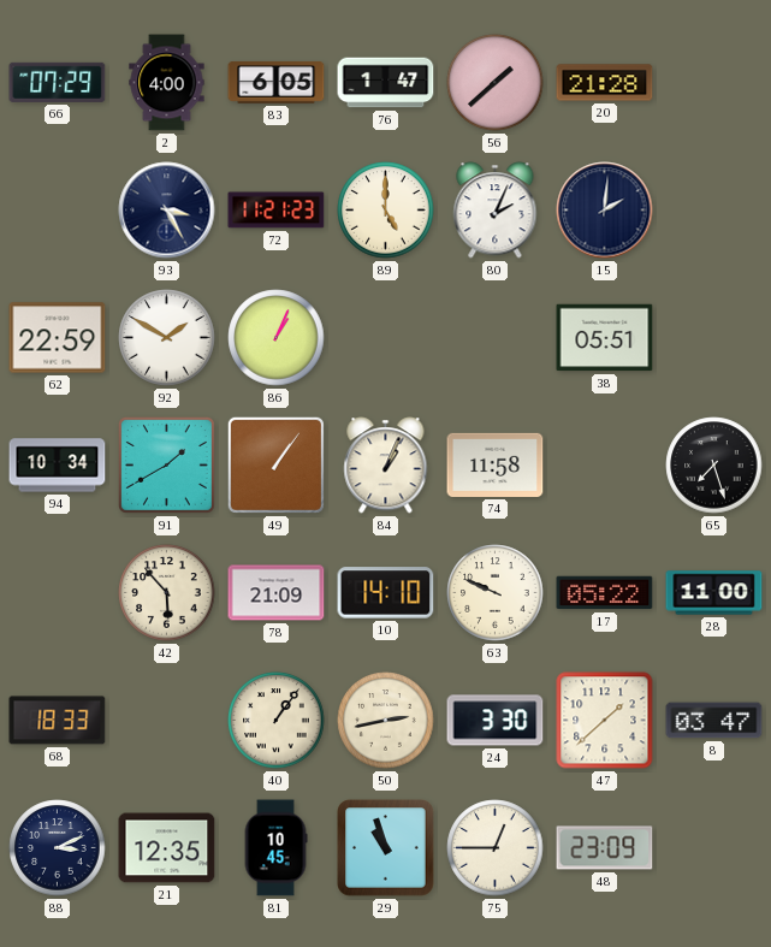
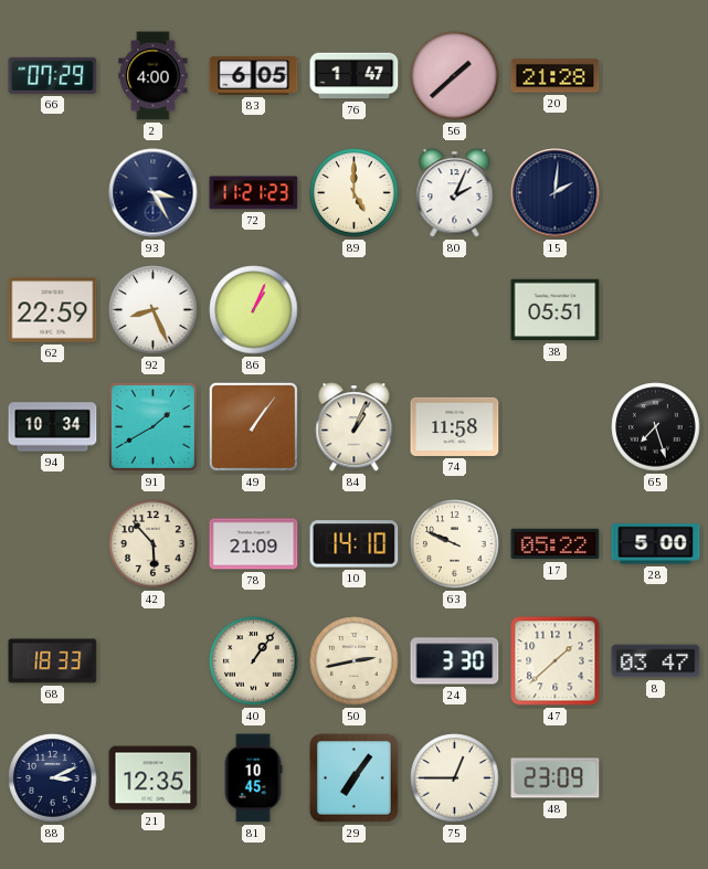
92: 1:50 -> 8:26 (154, 310)
28: 11:00 -> 5:00 (656, 544)
29: 10:57 -> 7:06 (355, 778)
